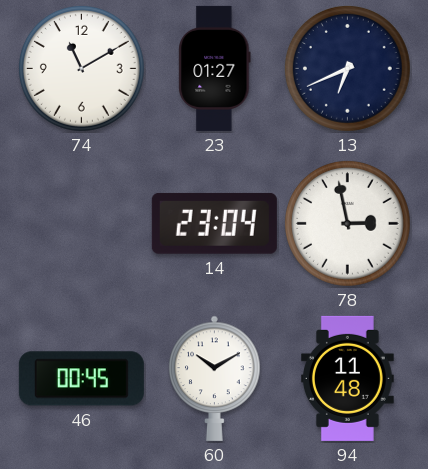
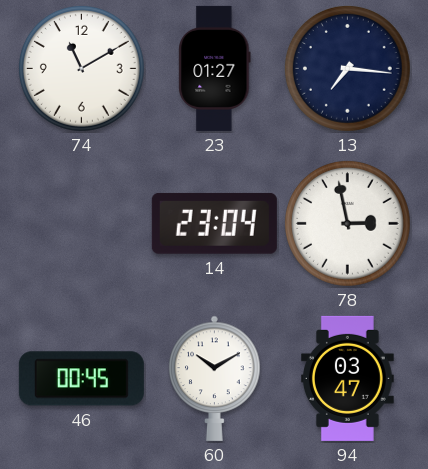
13: 6:41 -> 7:16 (347, 68)
94: 11:48 -> 03:47 (347, 378)
